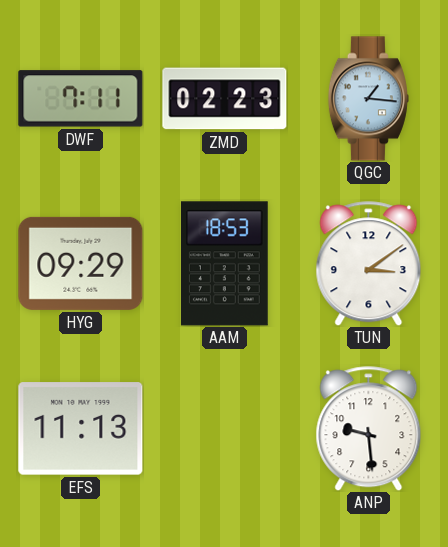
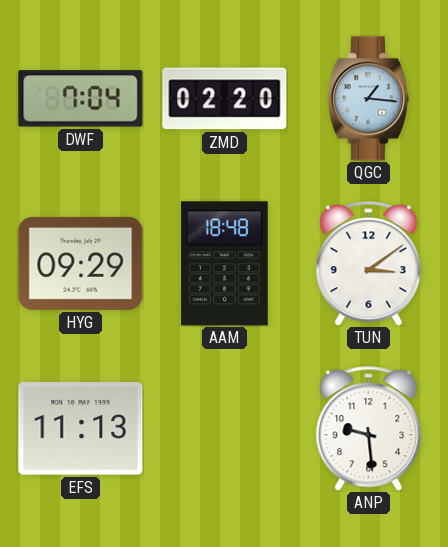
DWF: 7:11 -> 7:04 (81, 99)
ZMD: 02:23 -> 02:20 (225, 99)
AAM: 18:53 -> 18:48 (224, 264)
